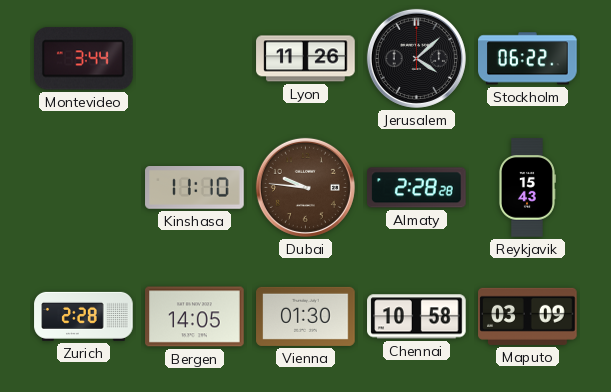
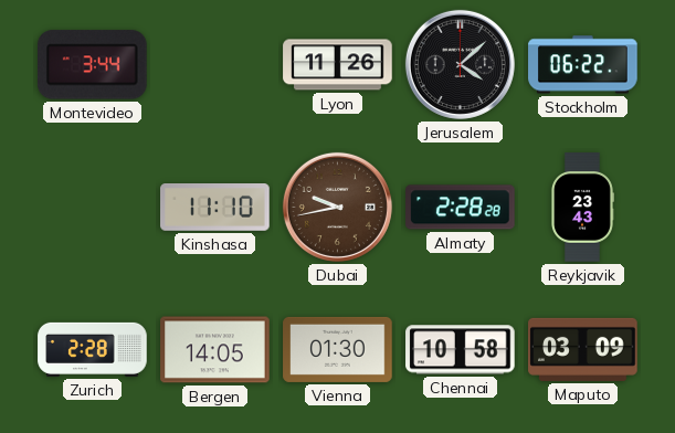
Dubai: 9:46 -> 9:43 (337, 207)
Reykjavik: 15:43 -> 23:43 (582, 208)
